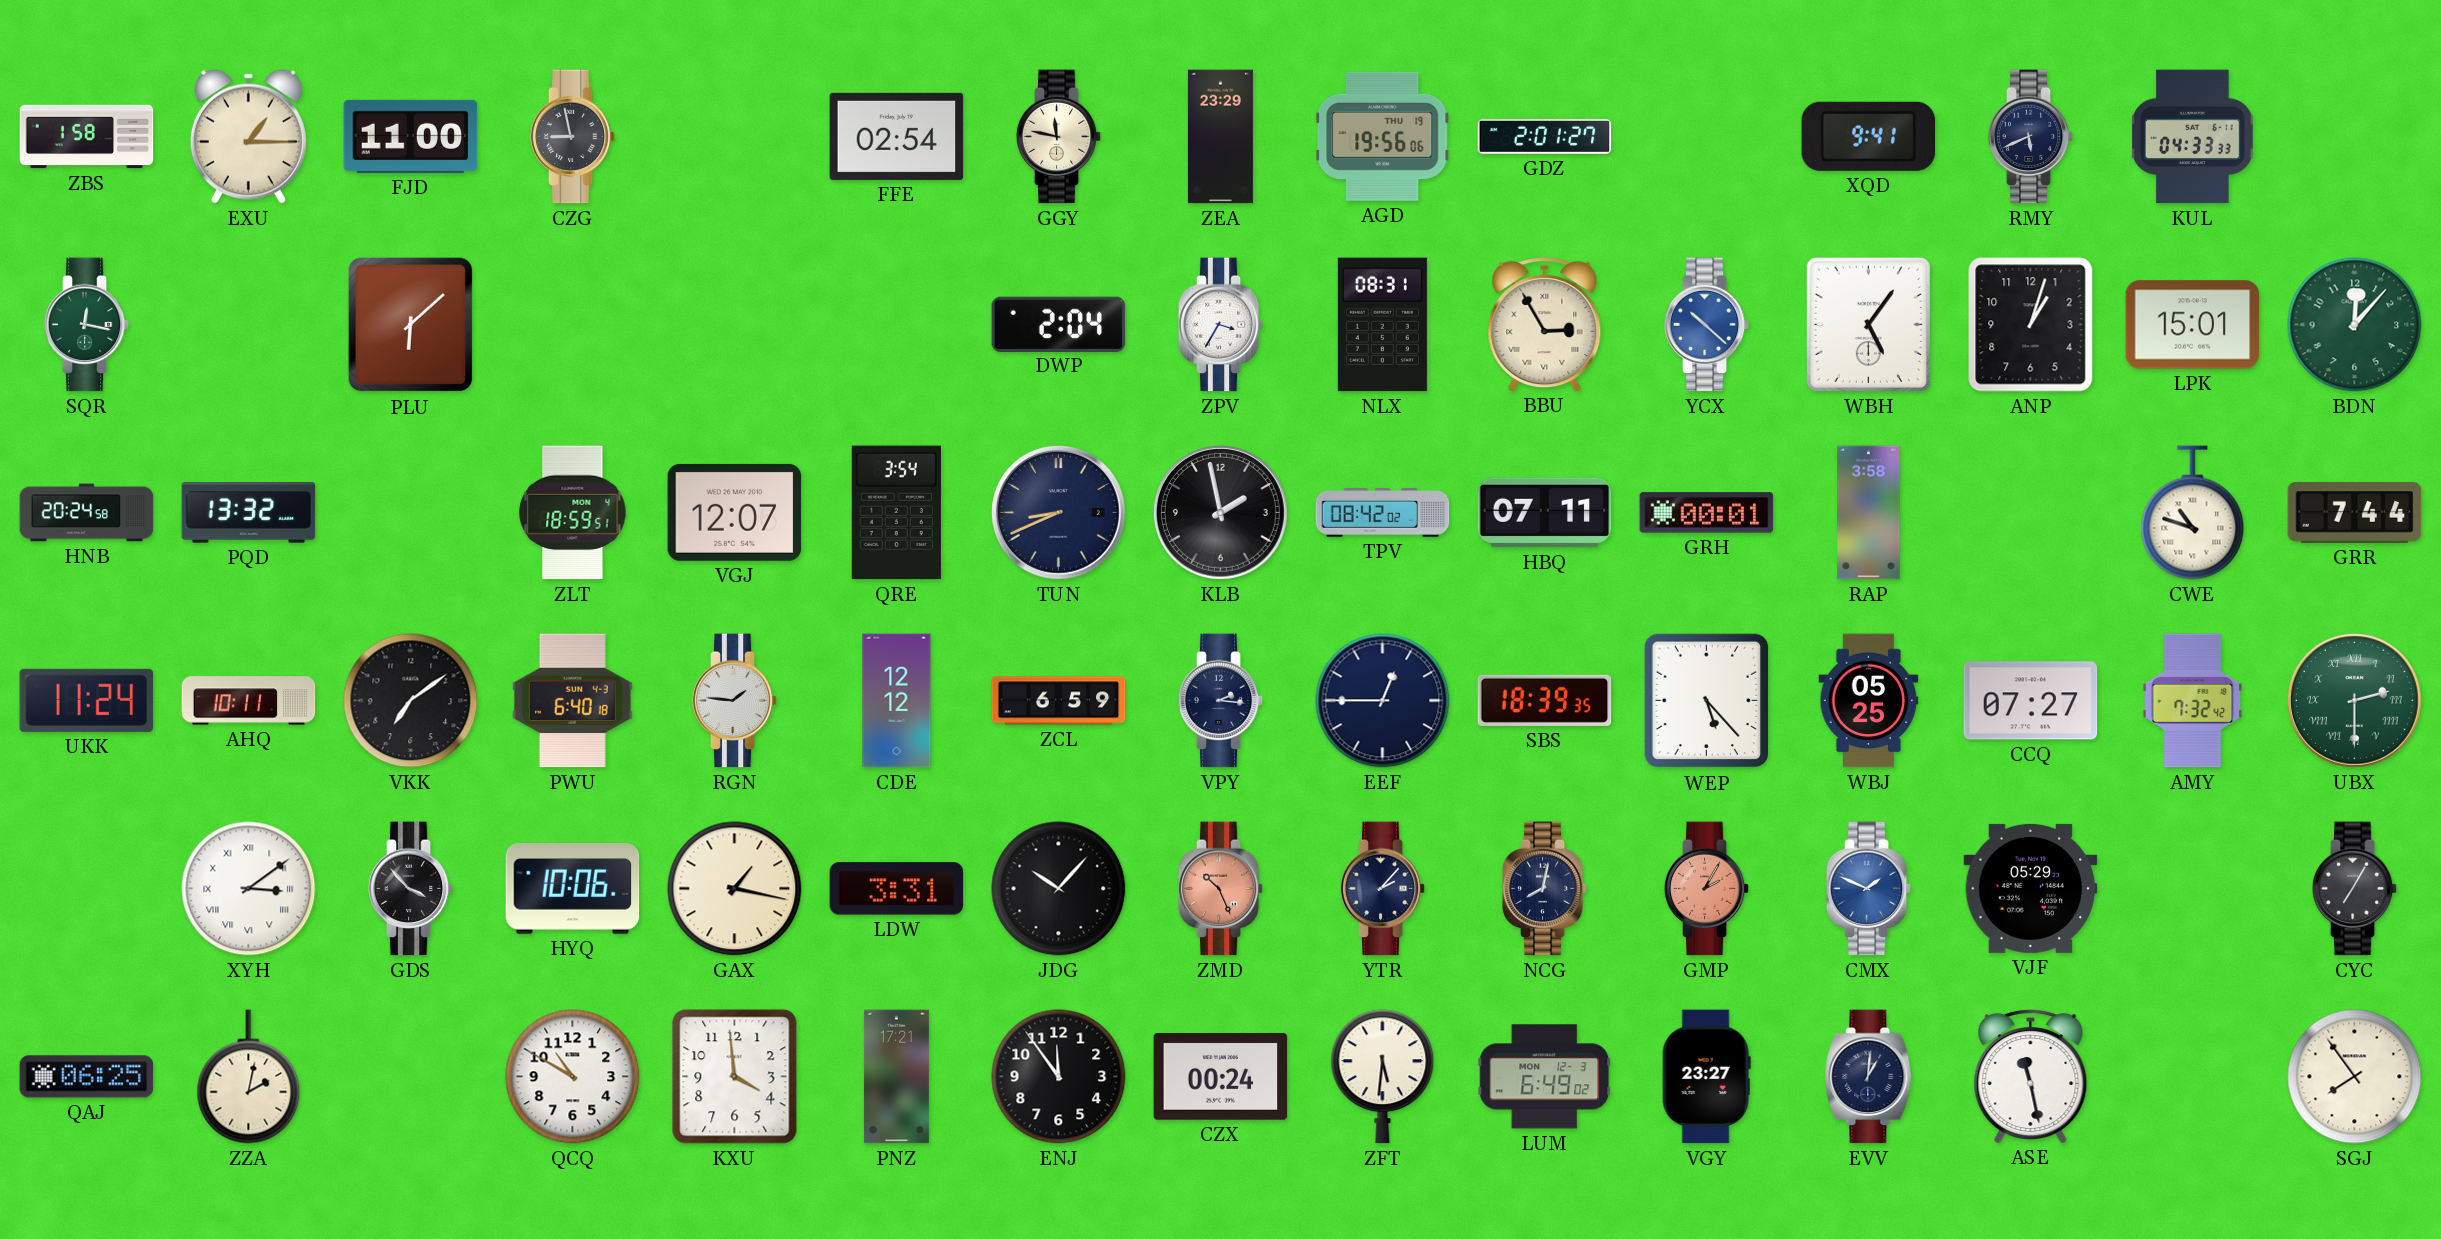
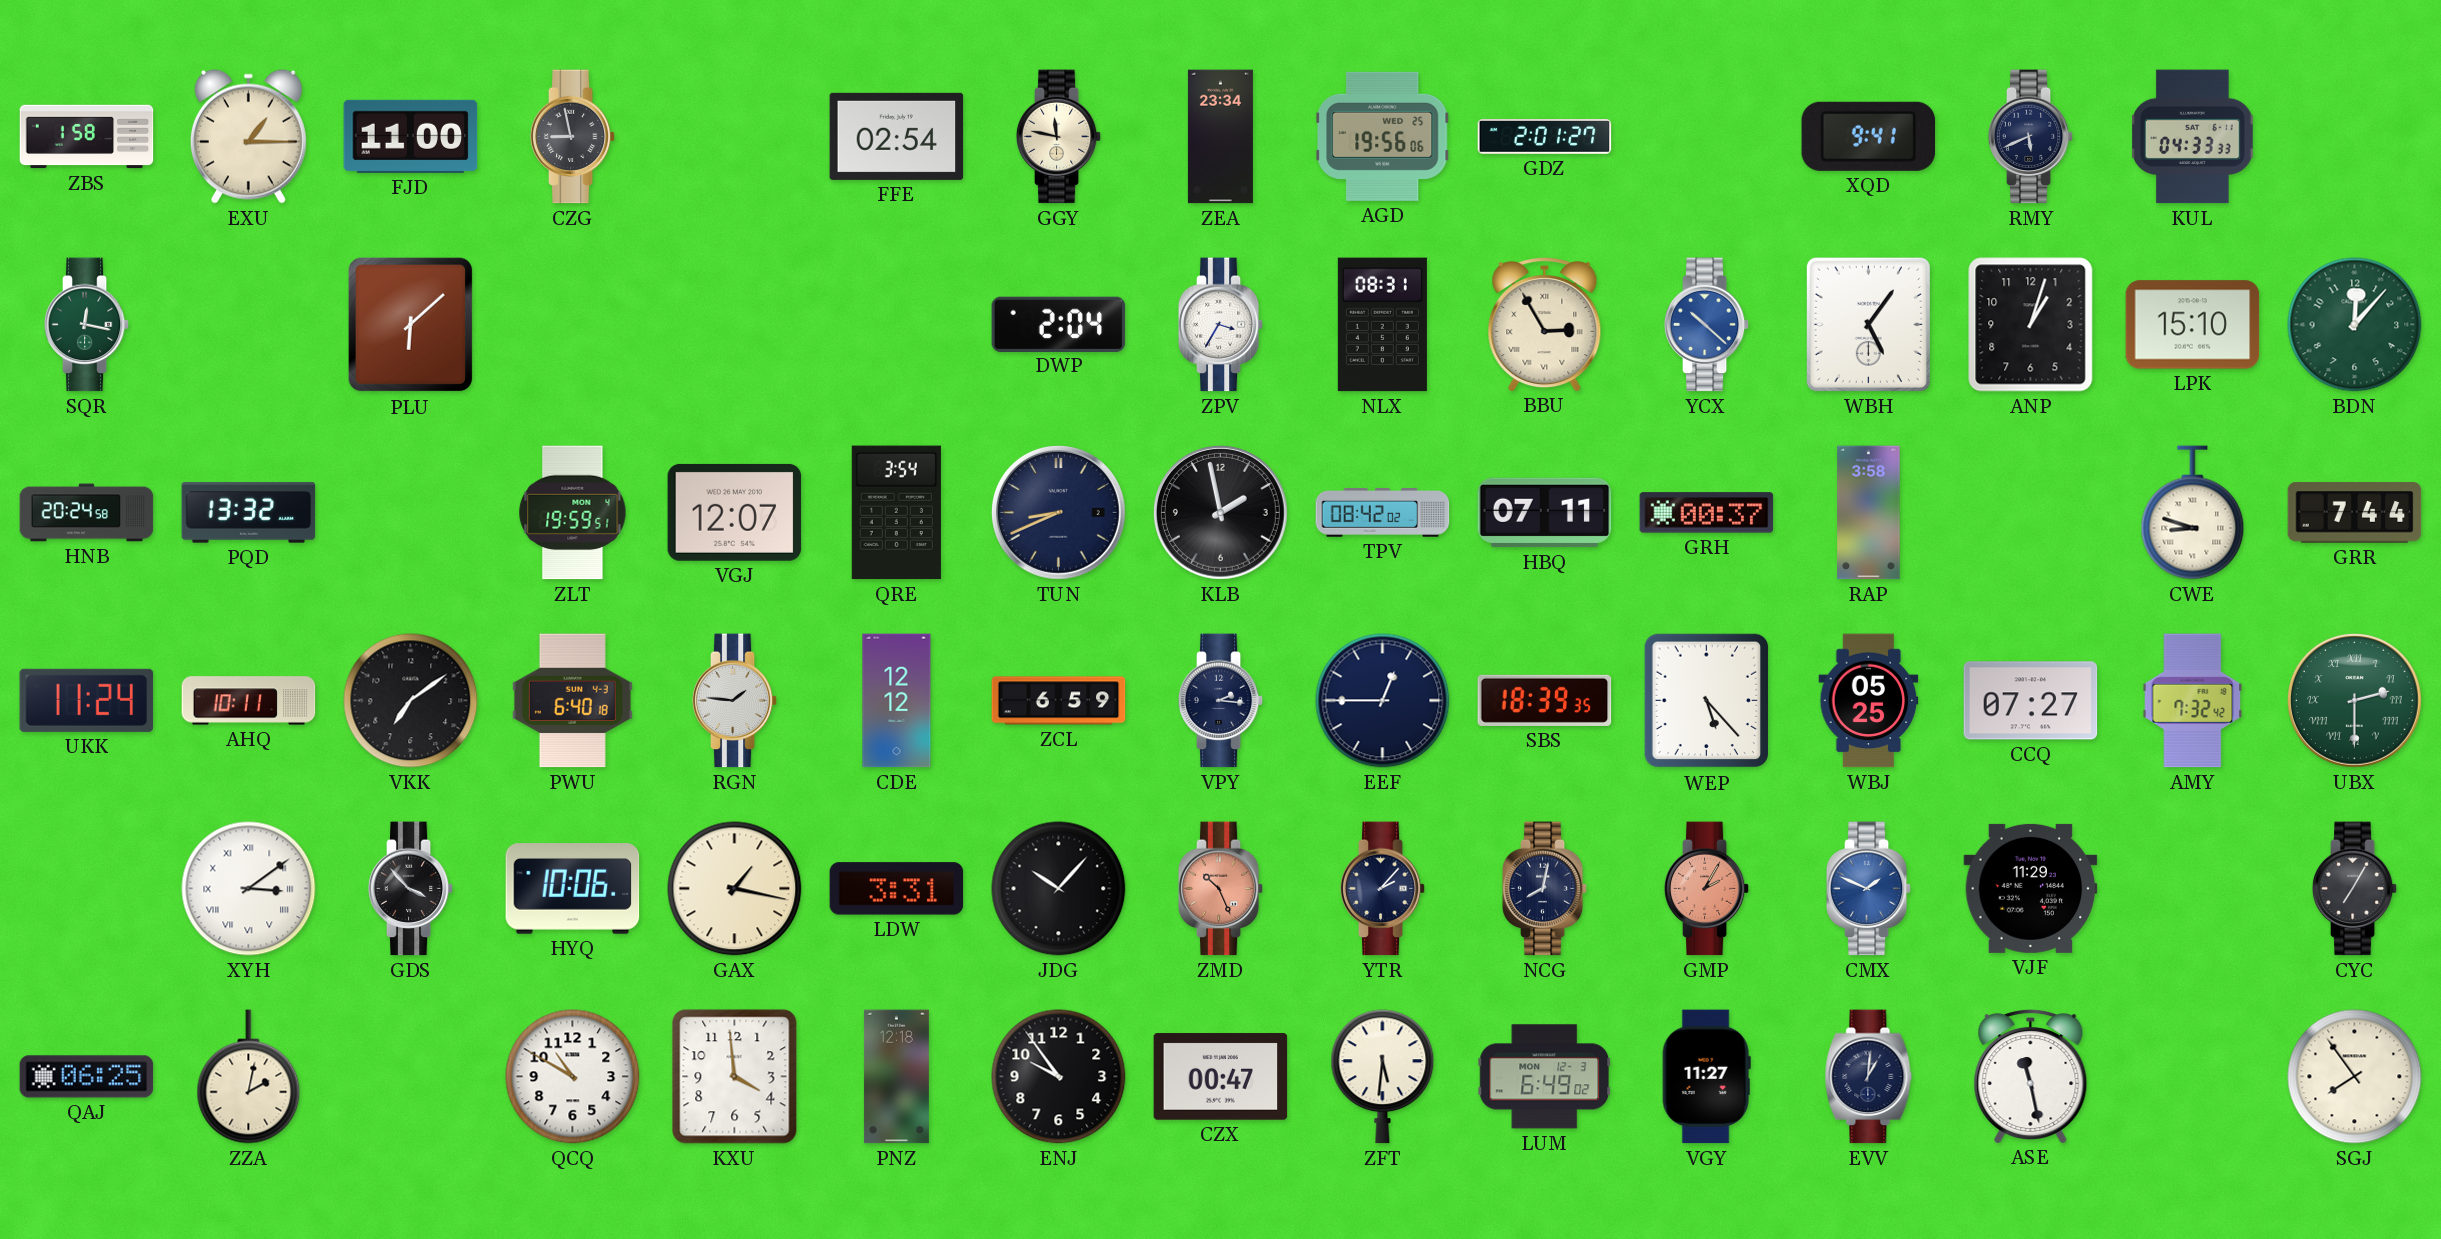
ZEA: 23:29 -> 23:34 (1220, 137)
AGD date: THU 19 -> WED 25 (1382, 136)
LPK: 15:01 -> 15:10 (2193, 325)
ZLT: 18:59 -> 19:59 (573, 513)
GRH: 00:01 -> 00:37 (1707, 513)
CWE: 10:48 -> 8:48 (2193, 513)
VJF: 05:29 -> 11:29 (2031, 888)
PNZ: 17:21 -> 12:18 (896, 1077)
ENJ: 11:54 -> 9:54 (1059, 1077)
CZX: 00:24 -> 00:47 (1221, 1077)
VGY: 23:27 -> 11:27 (1706, 1077)
